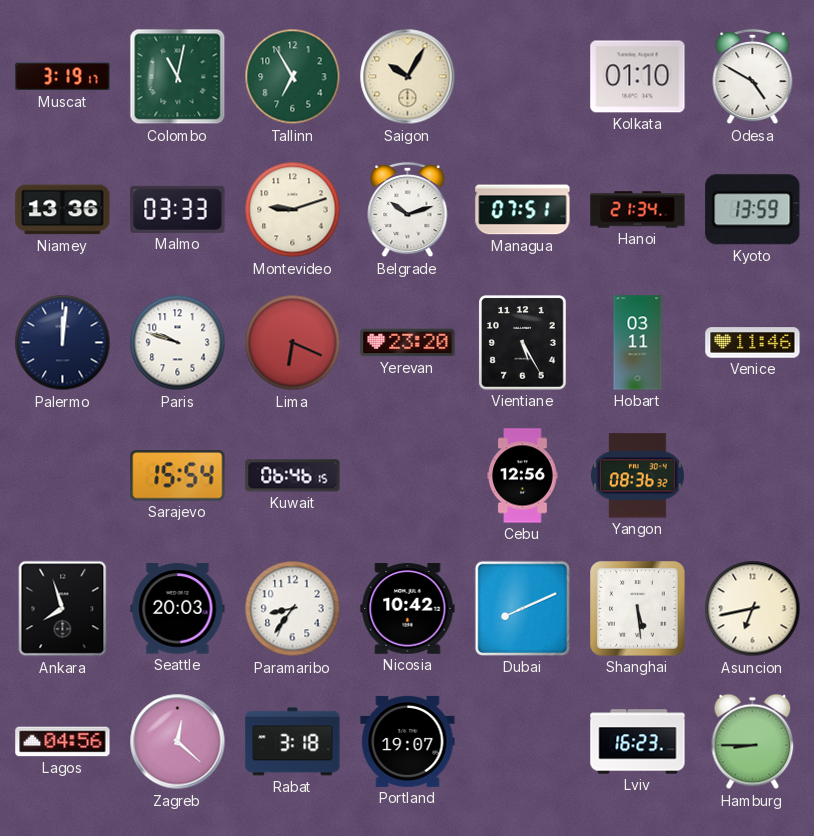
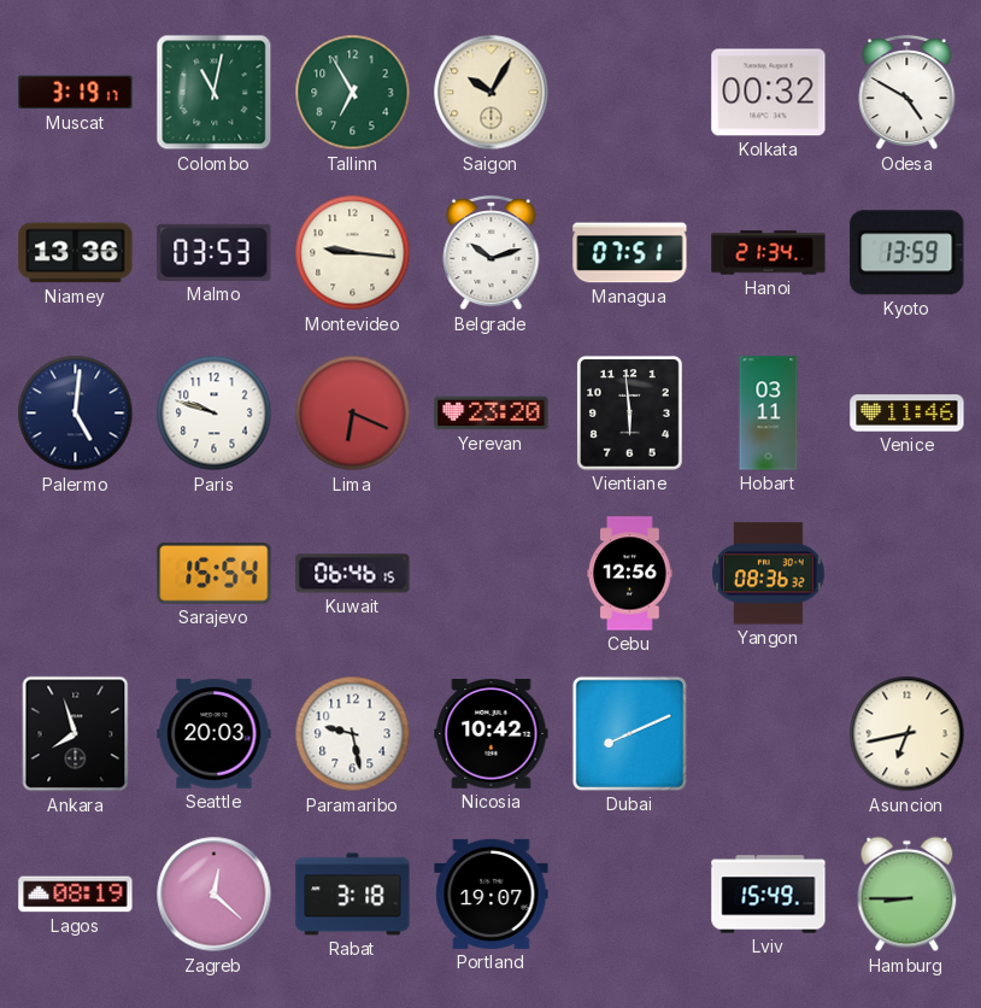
Kolkata: 01:10 -> 00:32 (769, 93)
Malmo: 03:33 -> 03:53 (215, 252)
Montevideo: 9:12 -> 9:16 (353, 253)
Palermo: 12:01 -> 5:01 (76, 414)
Vientiane: 5:25 -> 5:59 (630, 414)
Paramaribo: 8:36 -> 9:28 (353, 734)
Shanghai: 5:29 -> none (638, 609)
Lagos: 04:56 -> 08:19 (76, 895)
Lviv: 16:23 -> 15:49 (769, 895)
